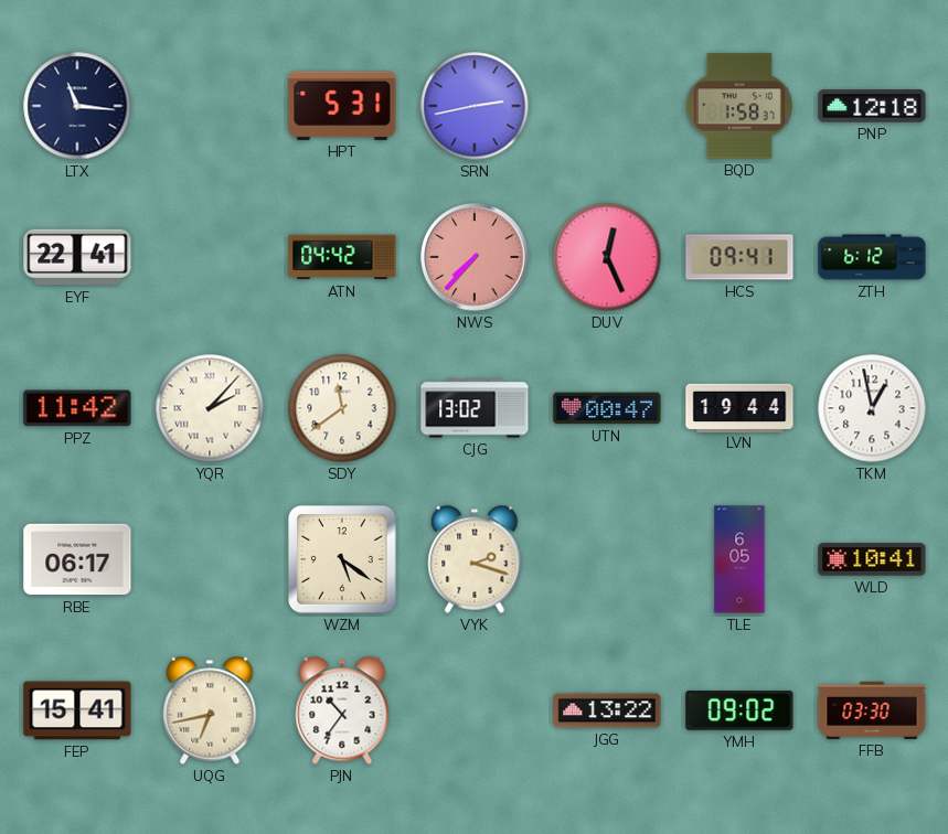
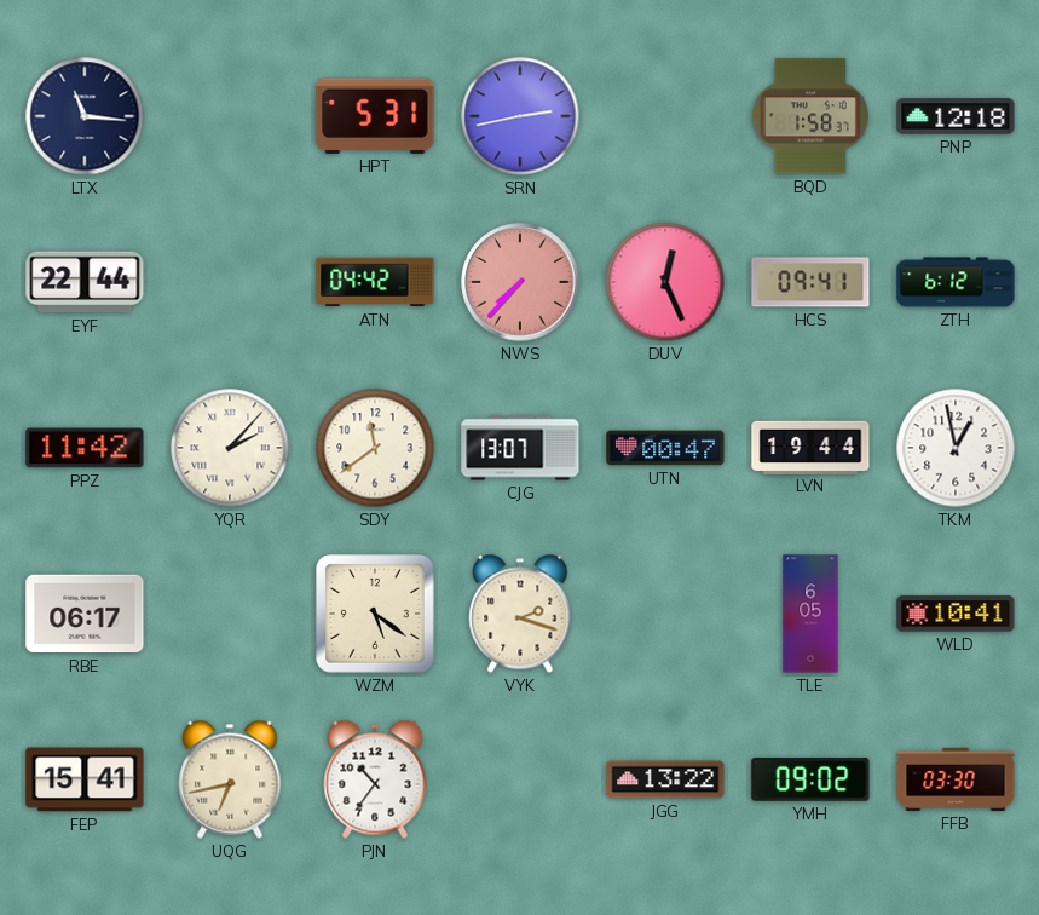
EYF: 22:41 -> 22:44 (85, 282)
CJG: 13:02 -> 13:07 (520, 448)
